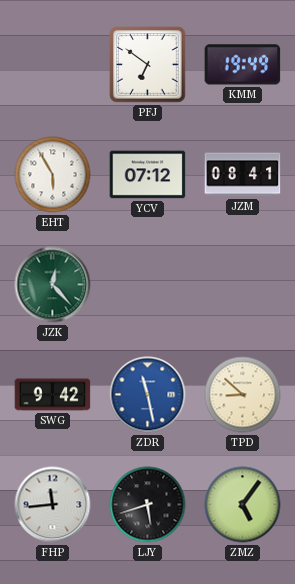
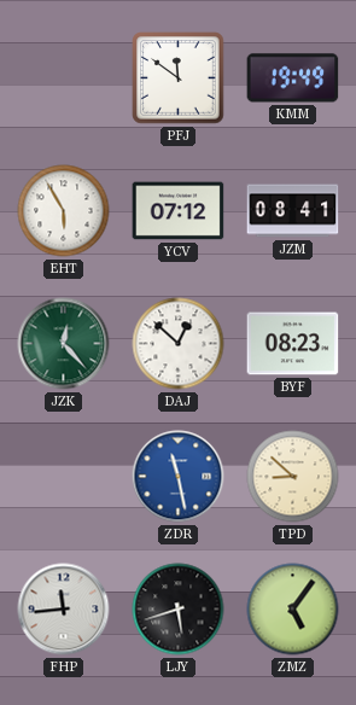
PFJ: 6:51 -> 11:51 (179, 78)
DAJ: none -> 12:52 (179, 344)
BYF: none -> 08:23 (293, 344)
SWG: 9:42 -> none (53, 395)
